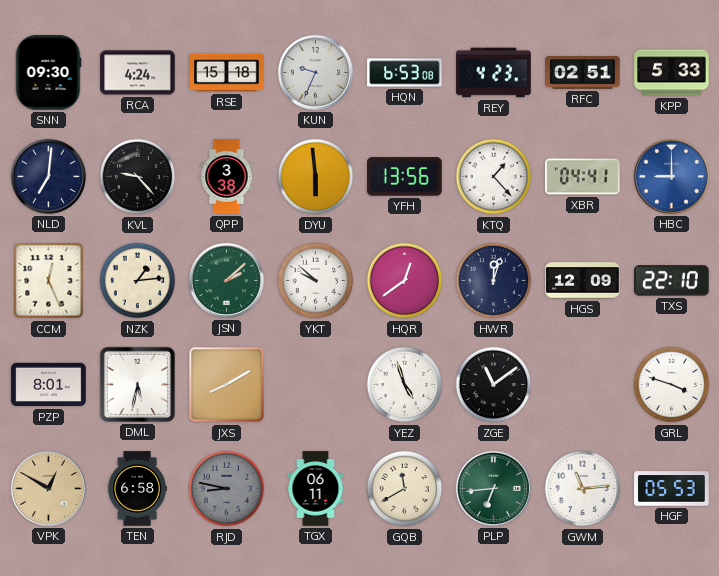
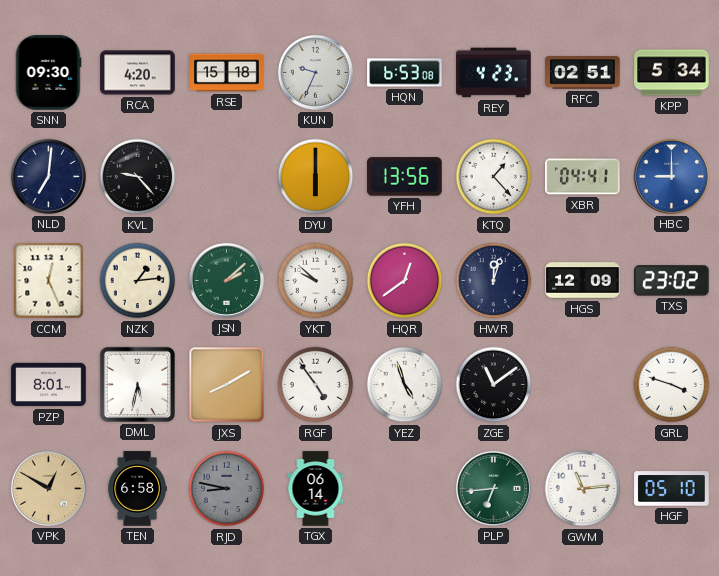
RCA: 4:24 -> 4:20 (138, 73)
KPP: 5:33 -> 5:34 (672, 73)
QPP: 3:38 -> none (227, 177)
DYU: 5:59 -> 6:00 (316, 177)
TXS: 22:10 -> 23:02 (672, 281)
RGF: none -> 4:54 (316, 385)
TGX: 06:11 -> 06:14 (316, 489)
GQB: 11:40 -> none (405, 489)
HGF: 05:53 -> 05:10 (672, 489)
